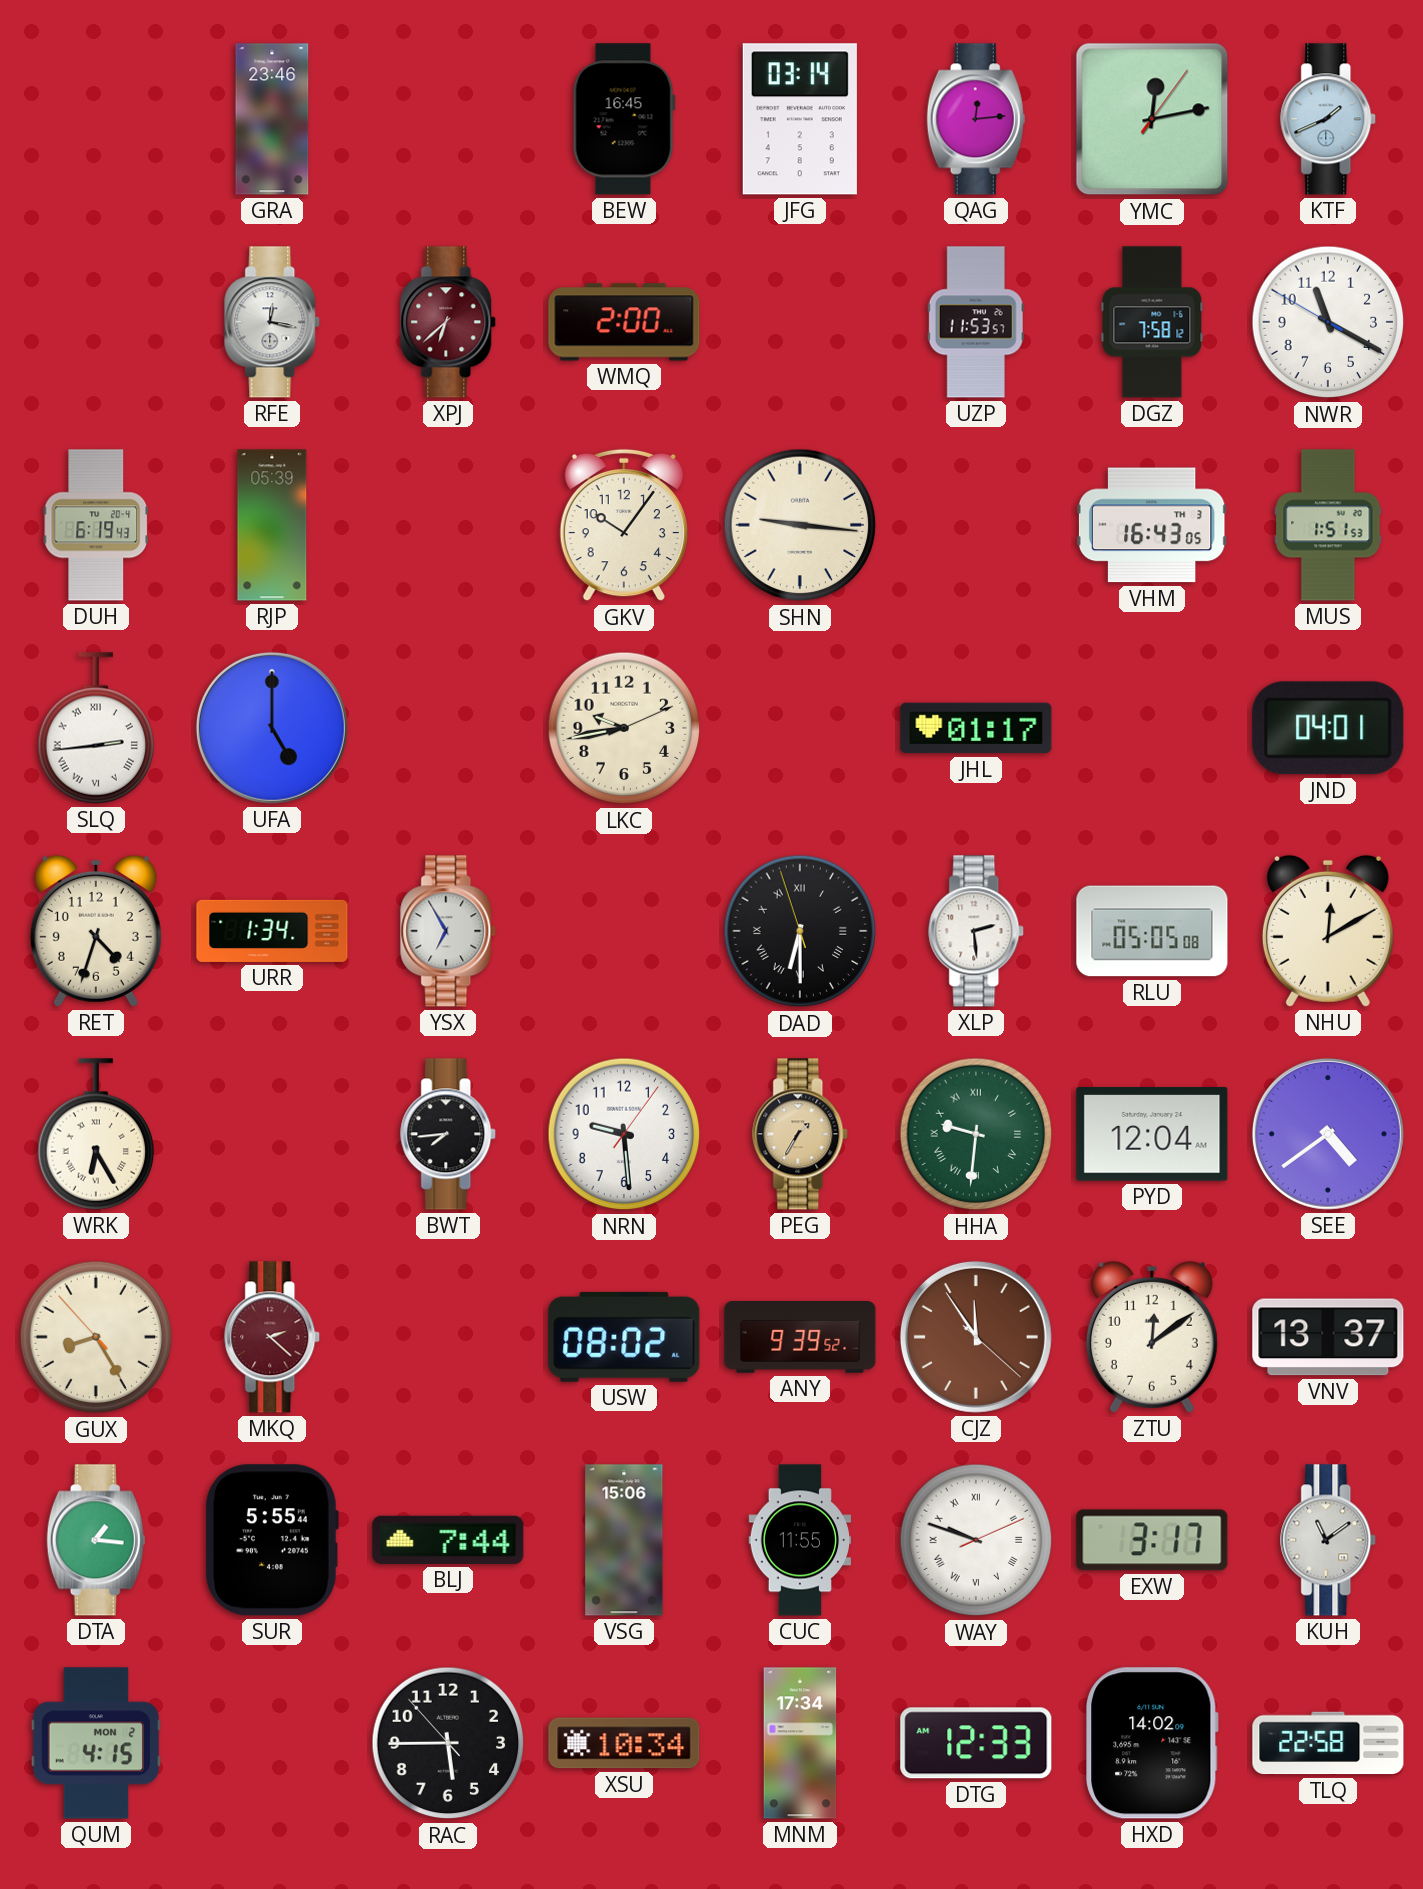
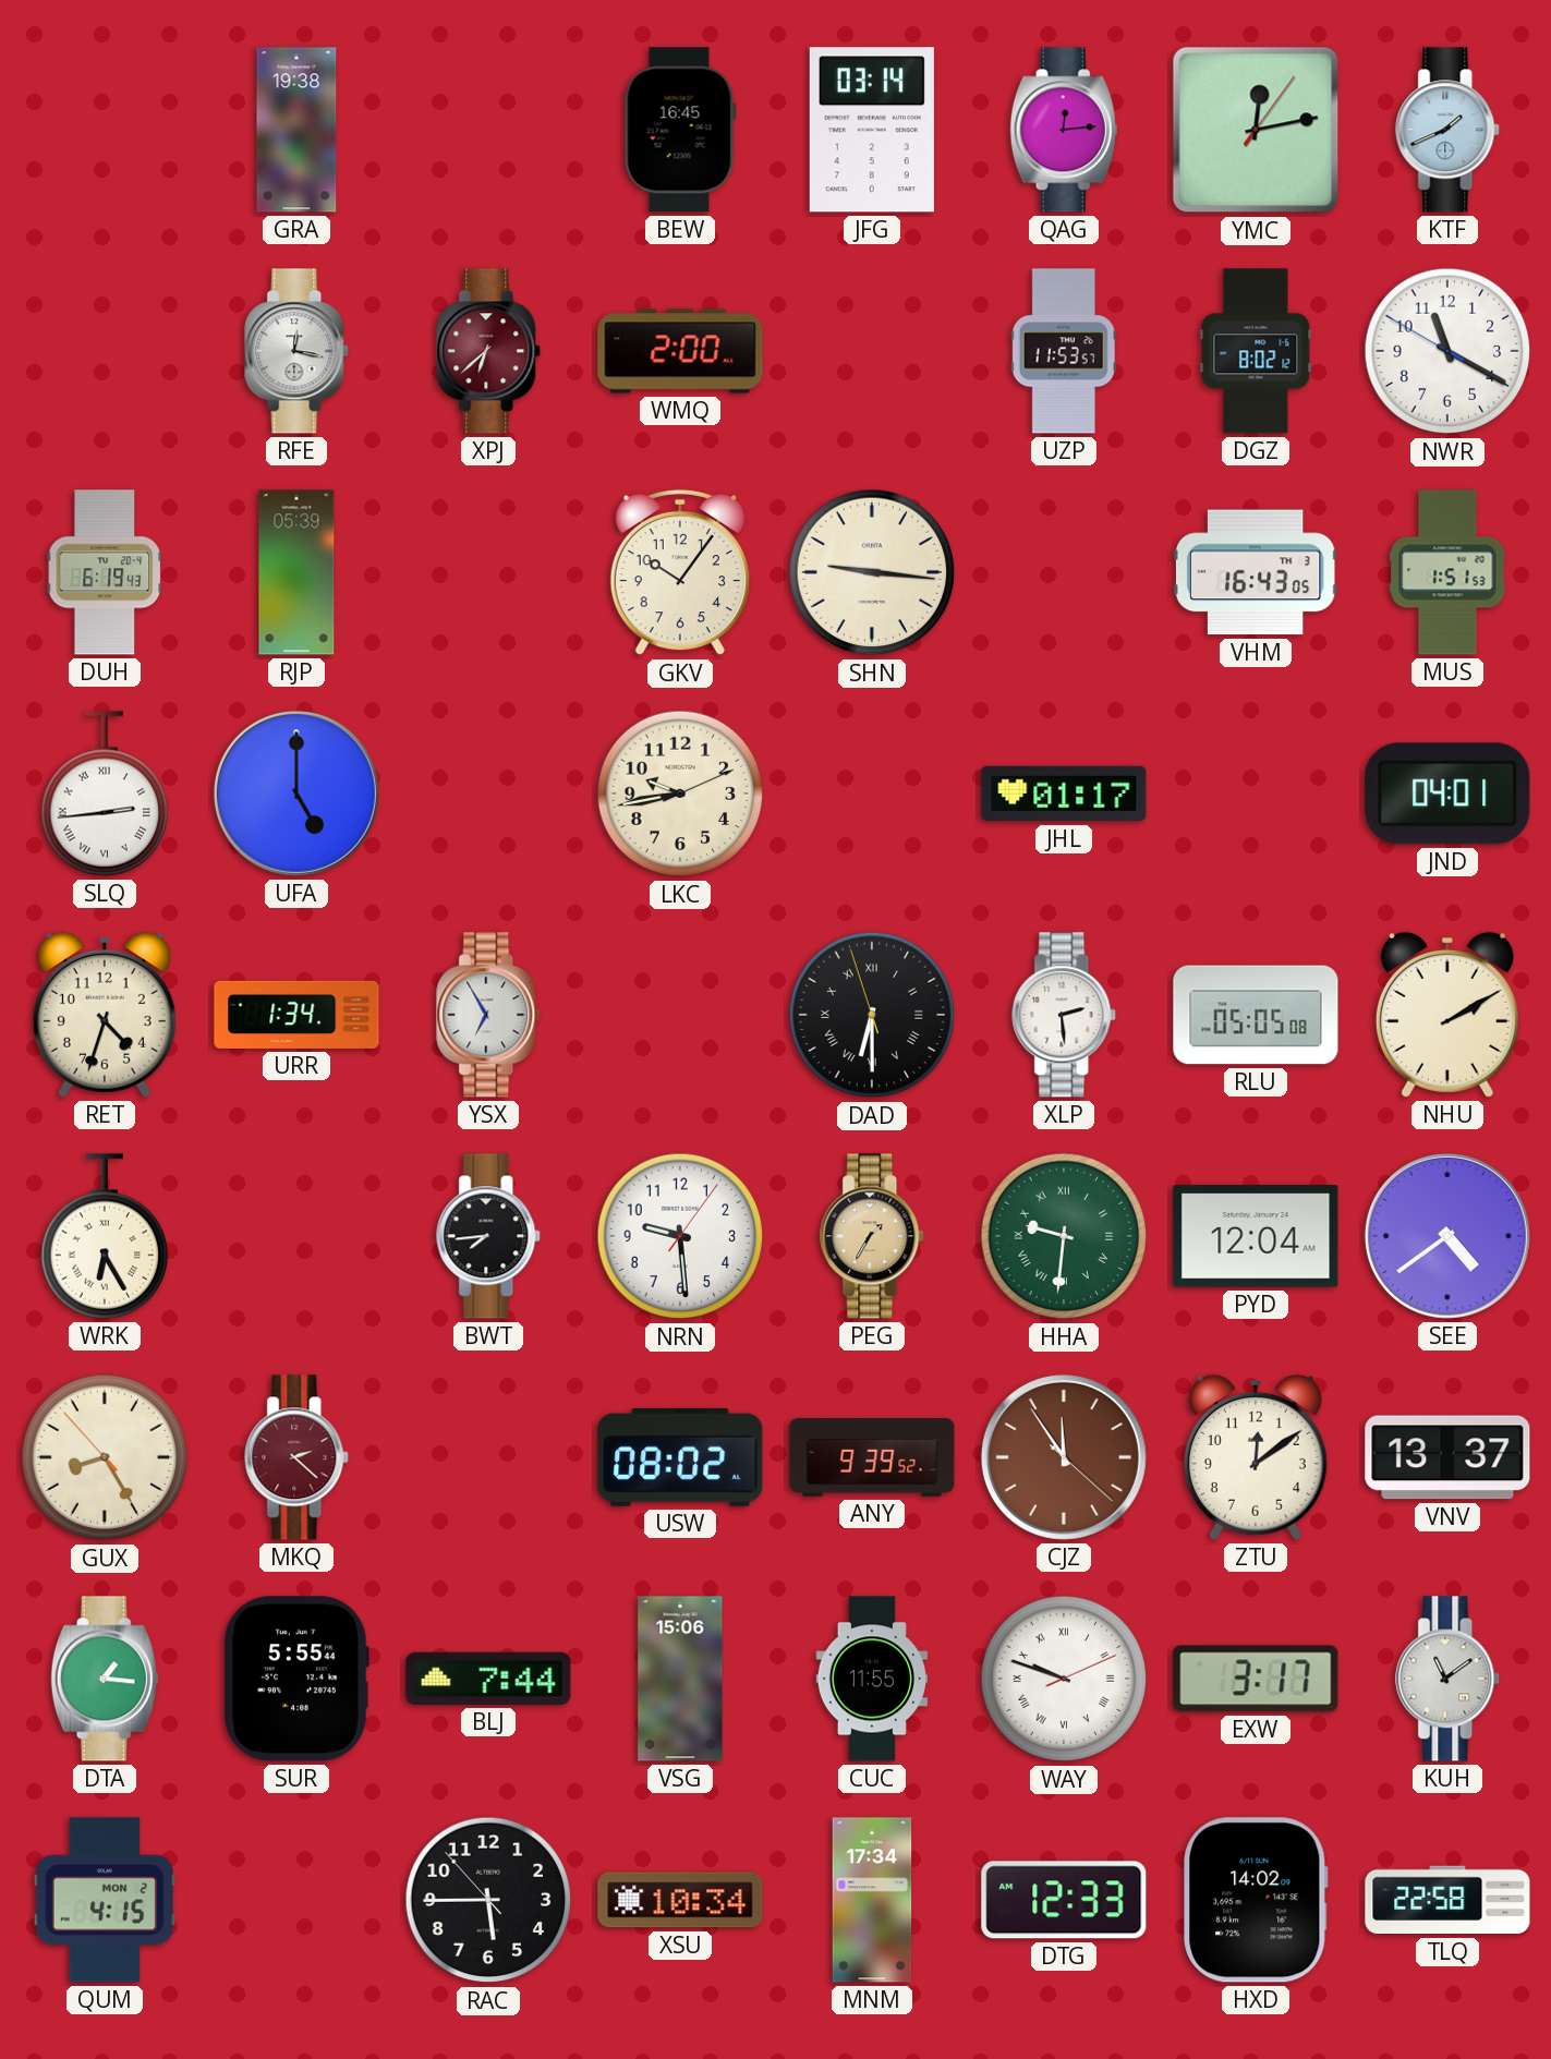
GRA: 23:46 -> 19:38 (296, 130)
DGZ: 7:58 -> 8:02 (1256, 351)
NHU: 12:10 -> 2:10 (1447, 1015)
